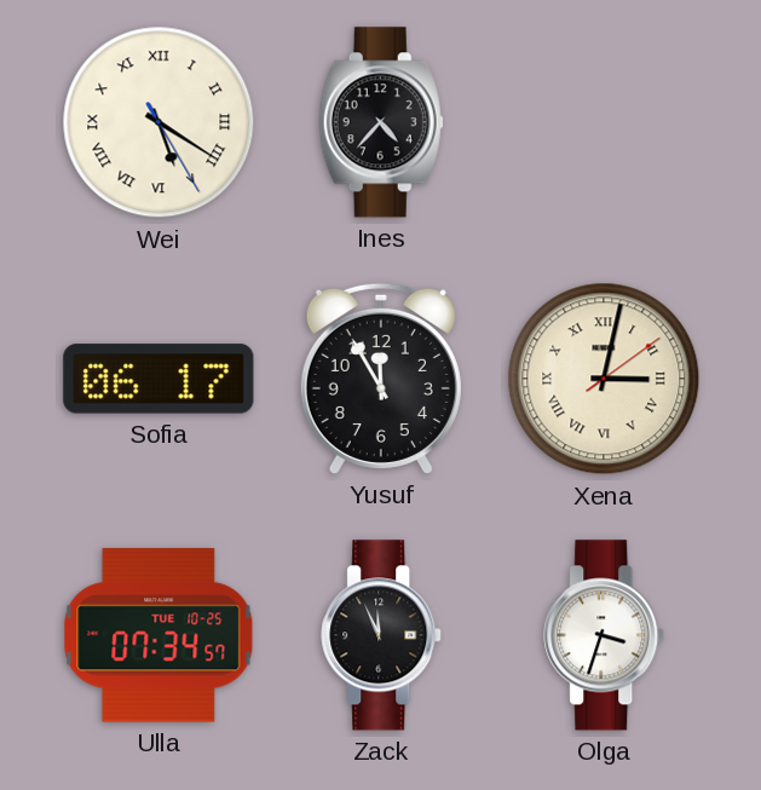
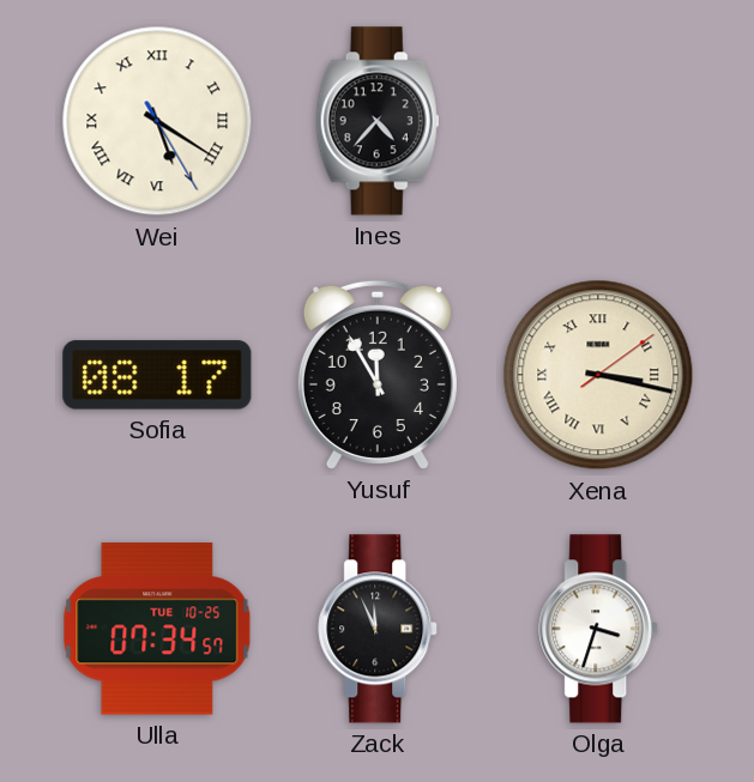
Sofia: 06:17 -> 08:17 (157, 375)
Xena: 3:02 -> 3:17 (598, 375)
